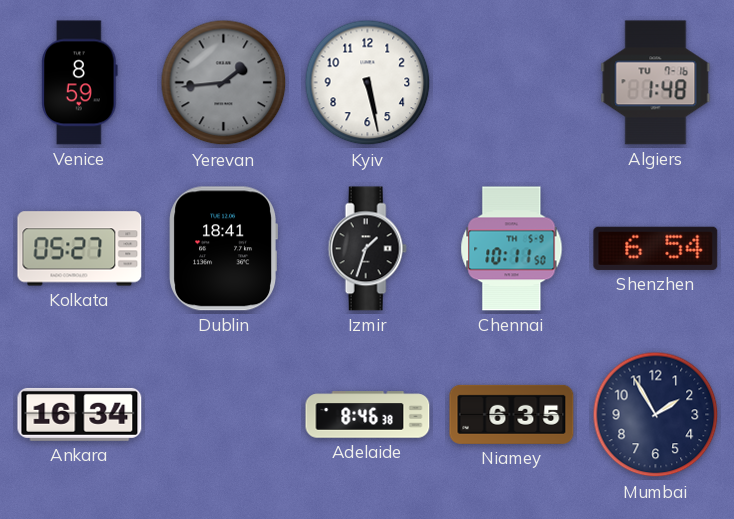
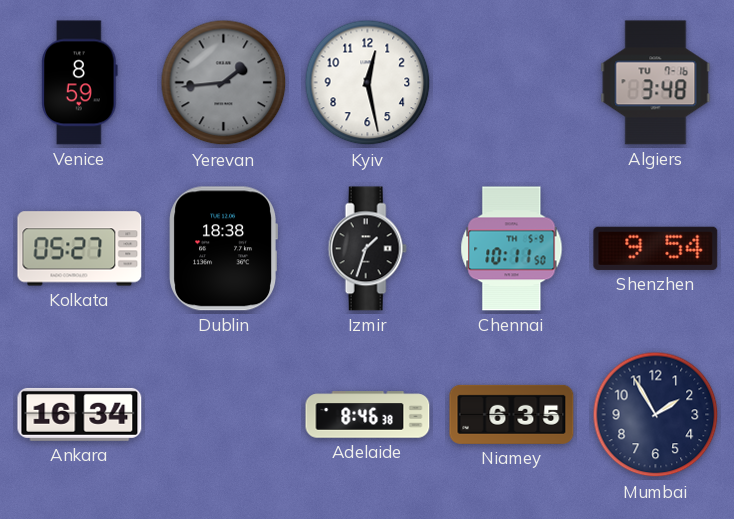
Kyiv: 5:28 -> 12:28 (368, 83)
Algiers: 1:48 -> 3:48 (656, 83)
Dublin: 18:41 -> 18:38 (223, 249)
Shenzhen: 6:54 -> 9:54 (656, 248)
